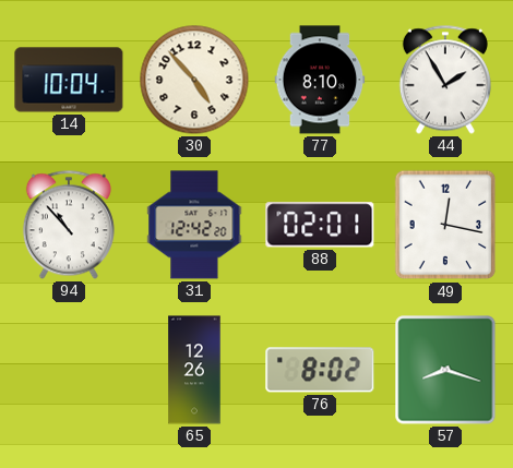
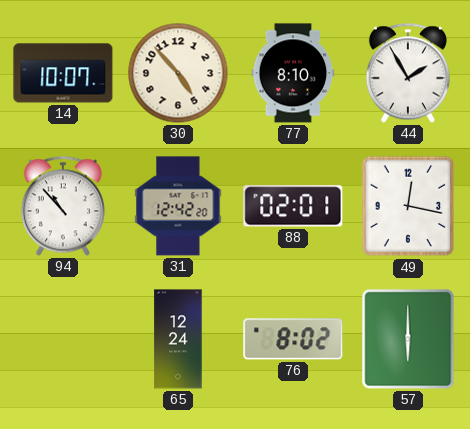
14: 10:04 -> 10:07 (63, 73)
65: 12:26 -> 12:24 (178, 339)
57: 8:18 -> 6:00 (408, 339)
